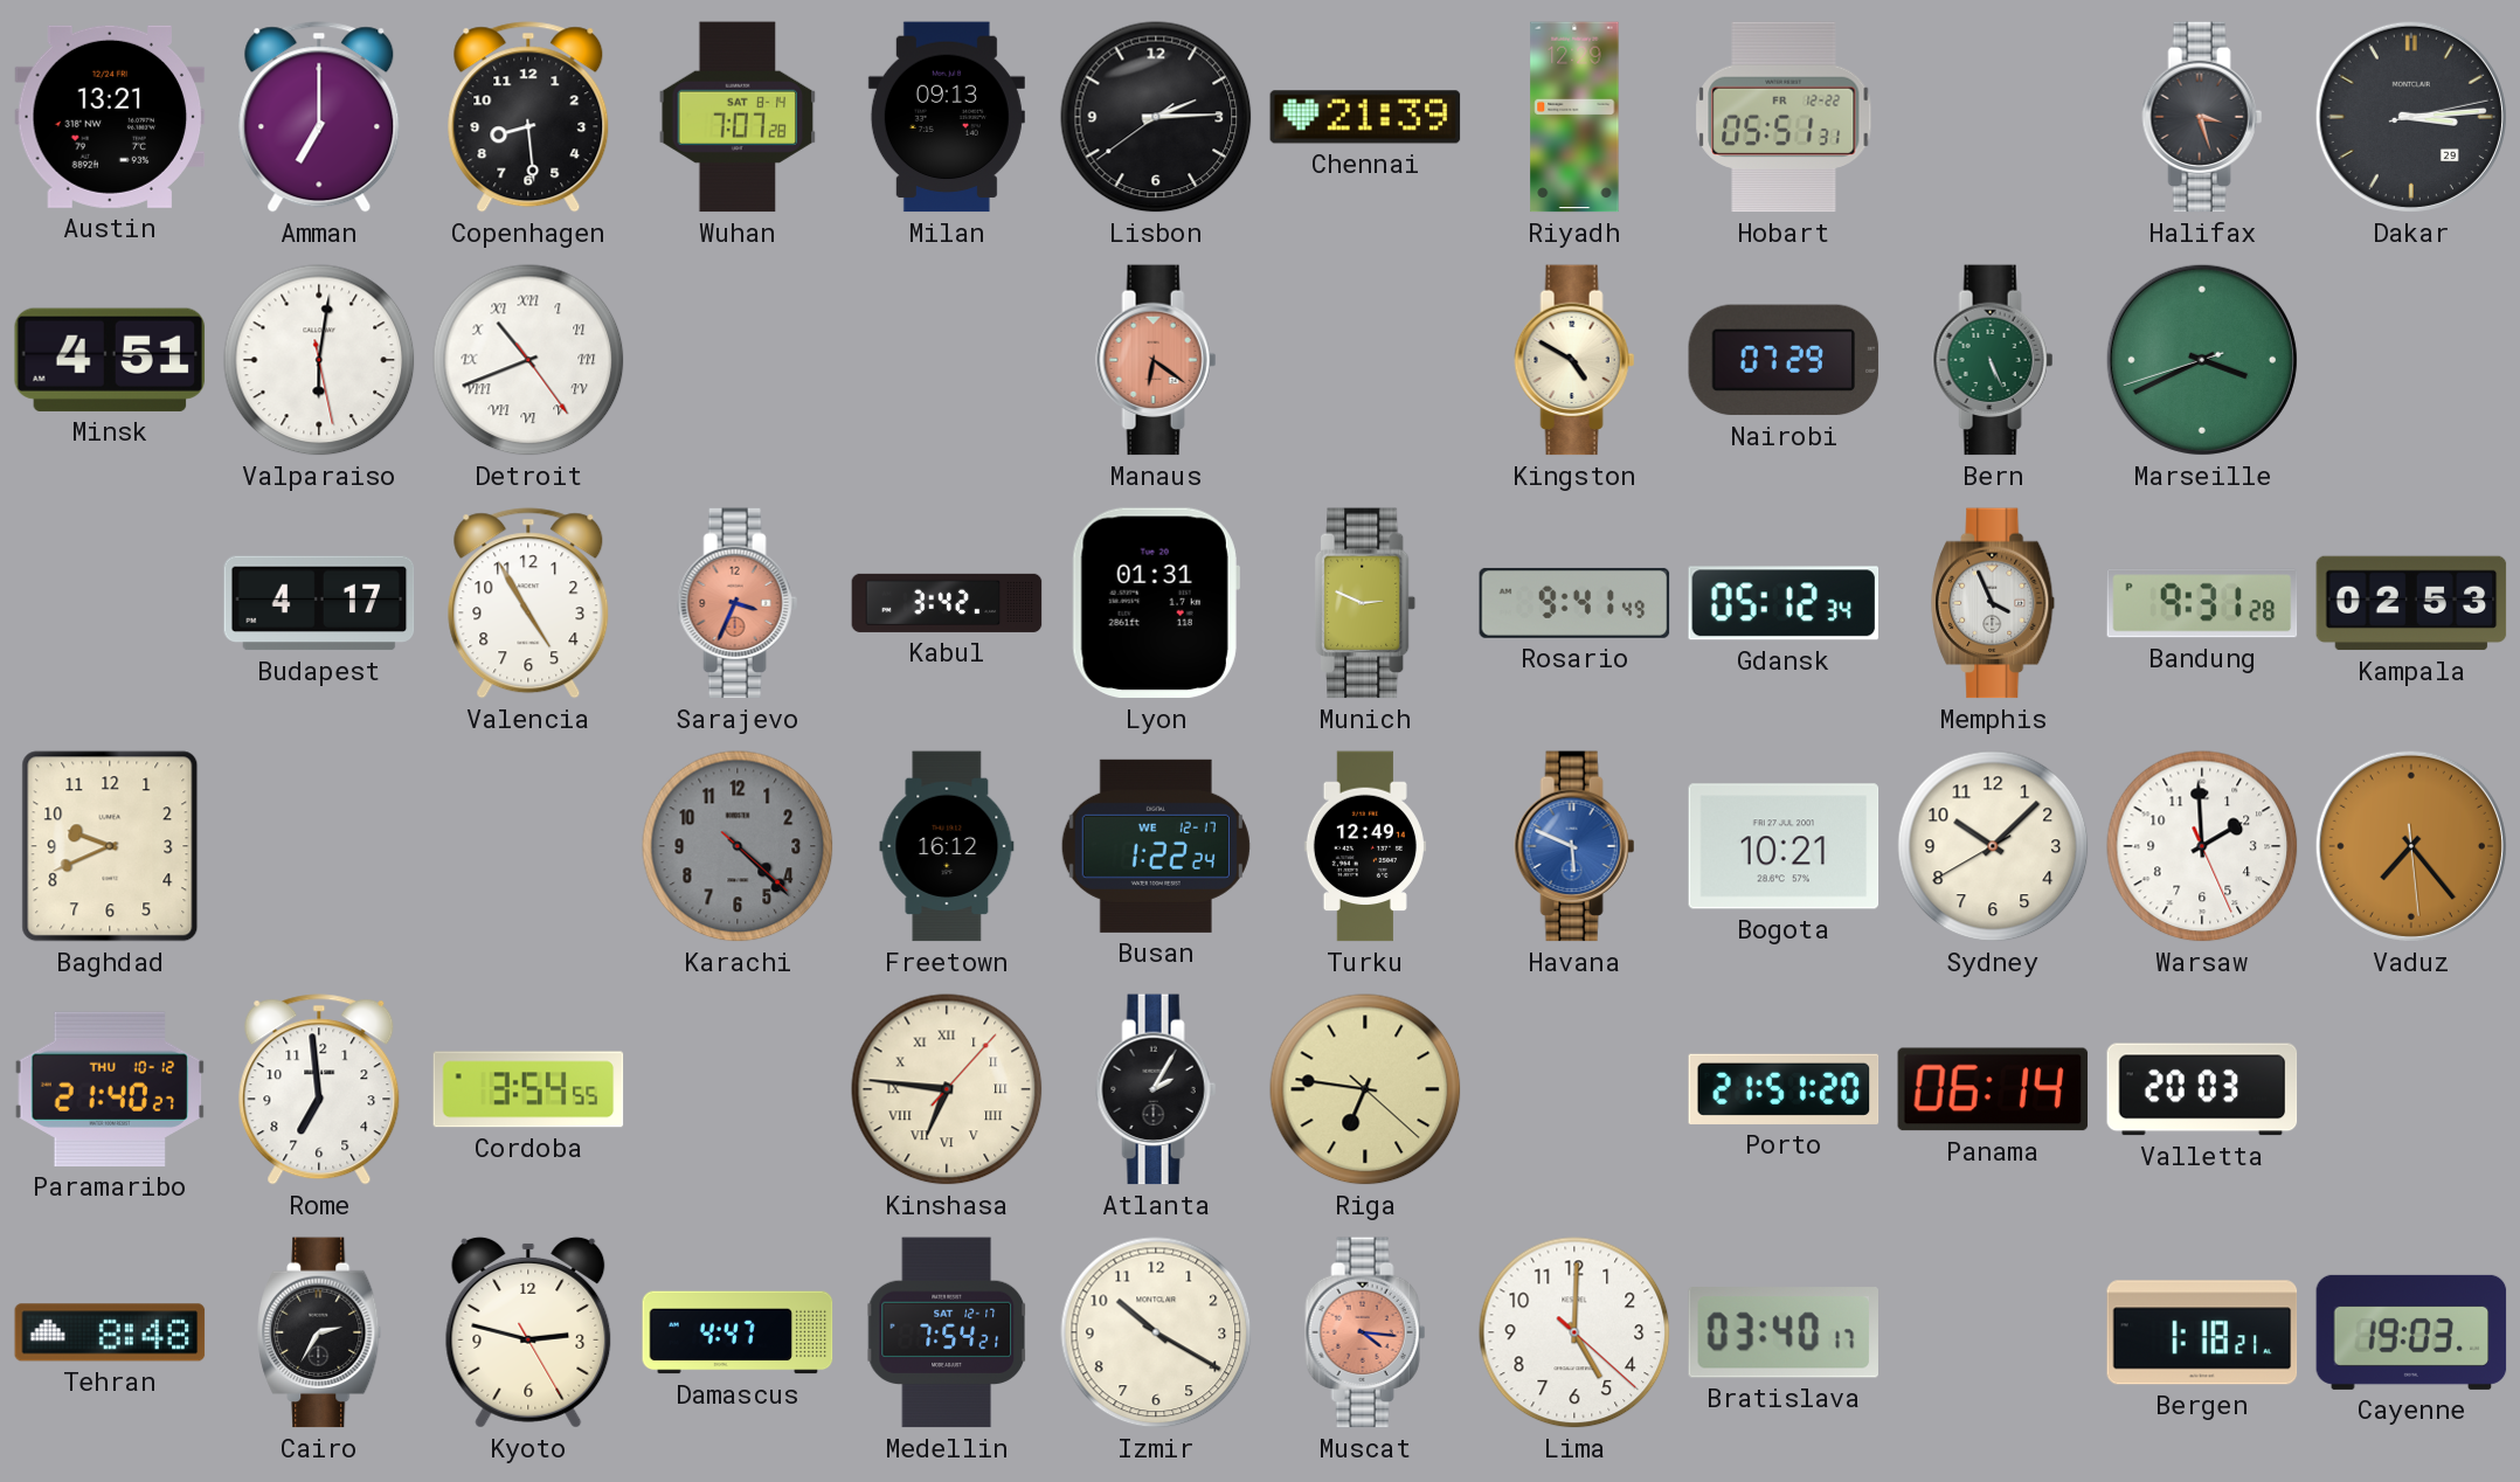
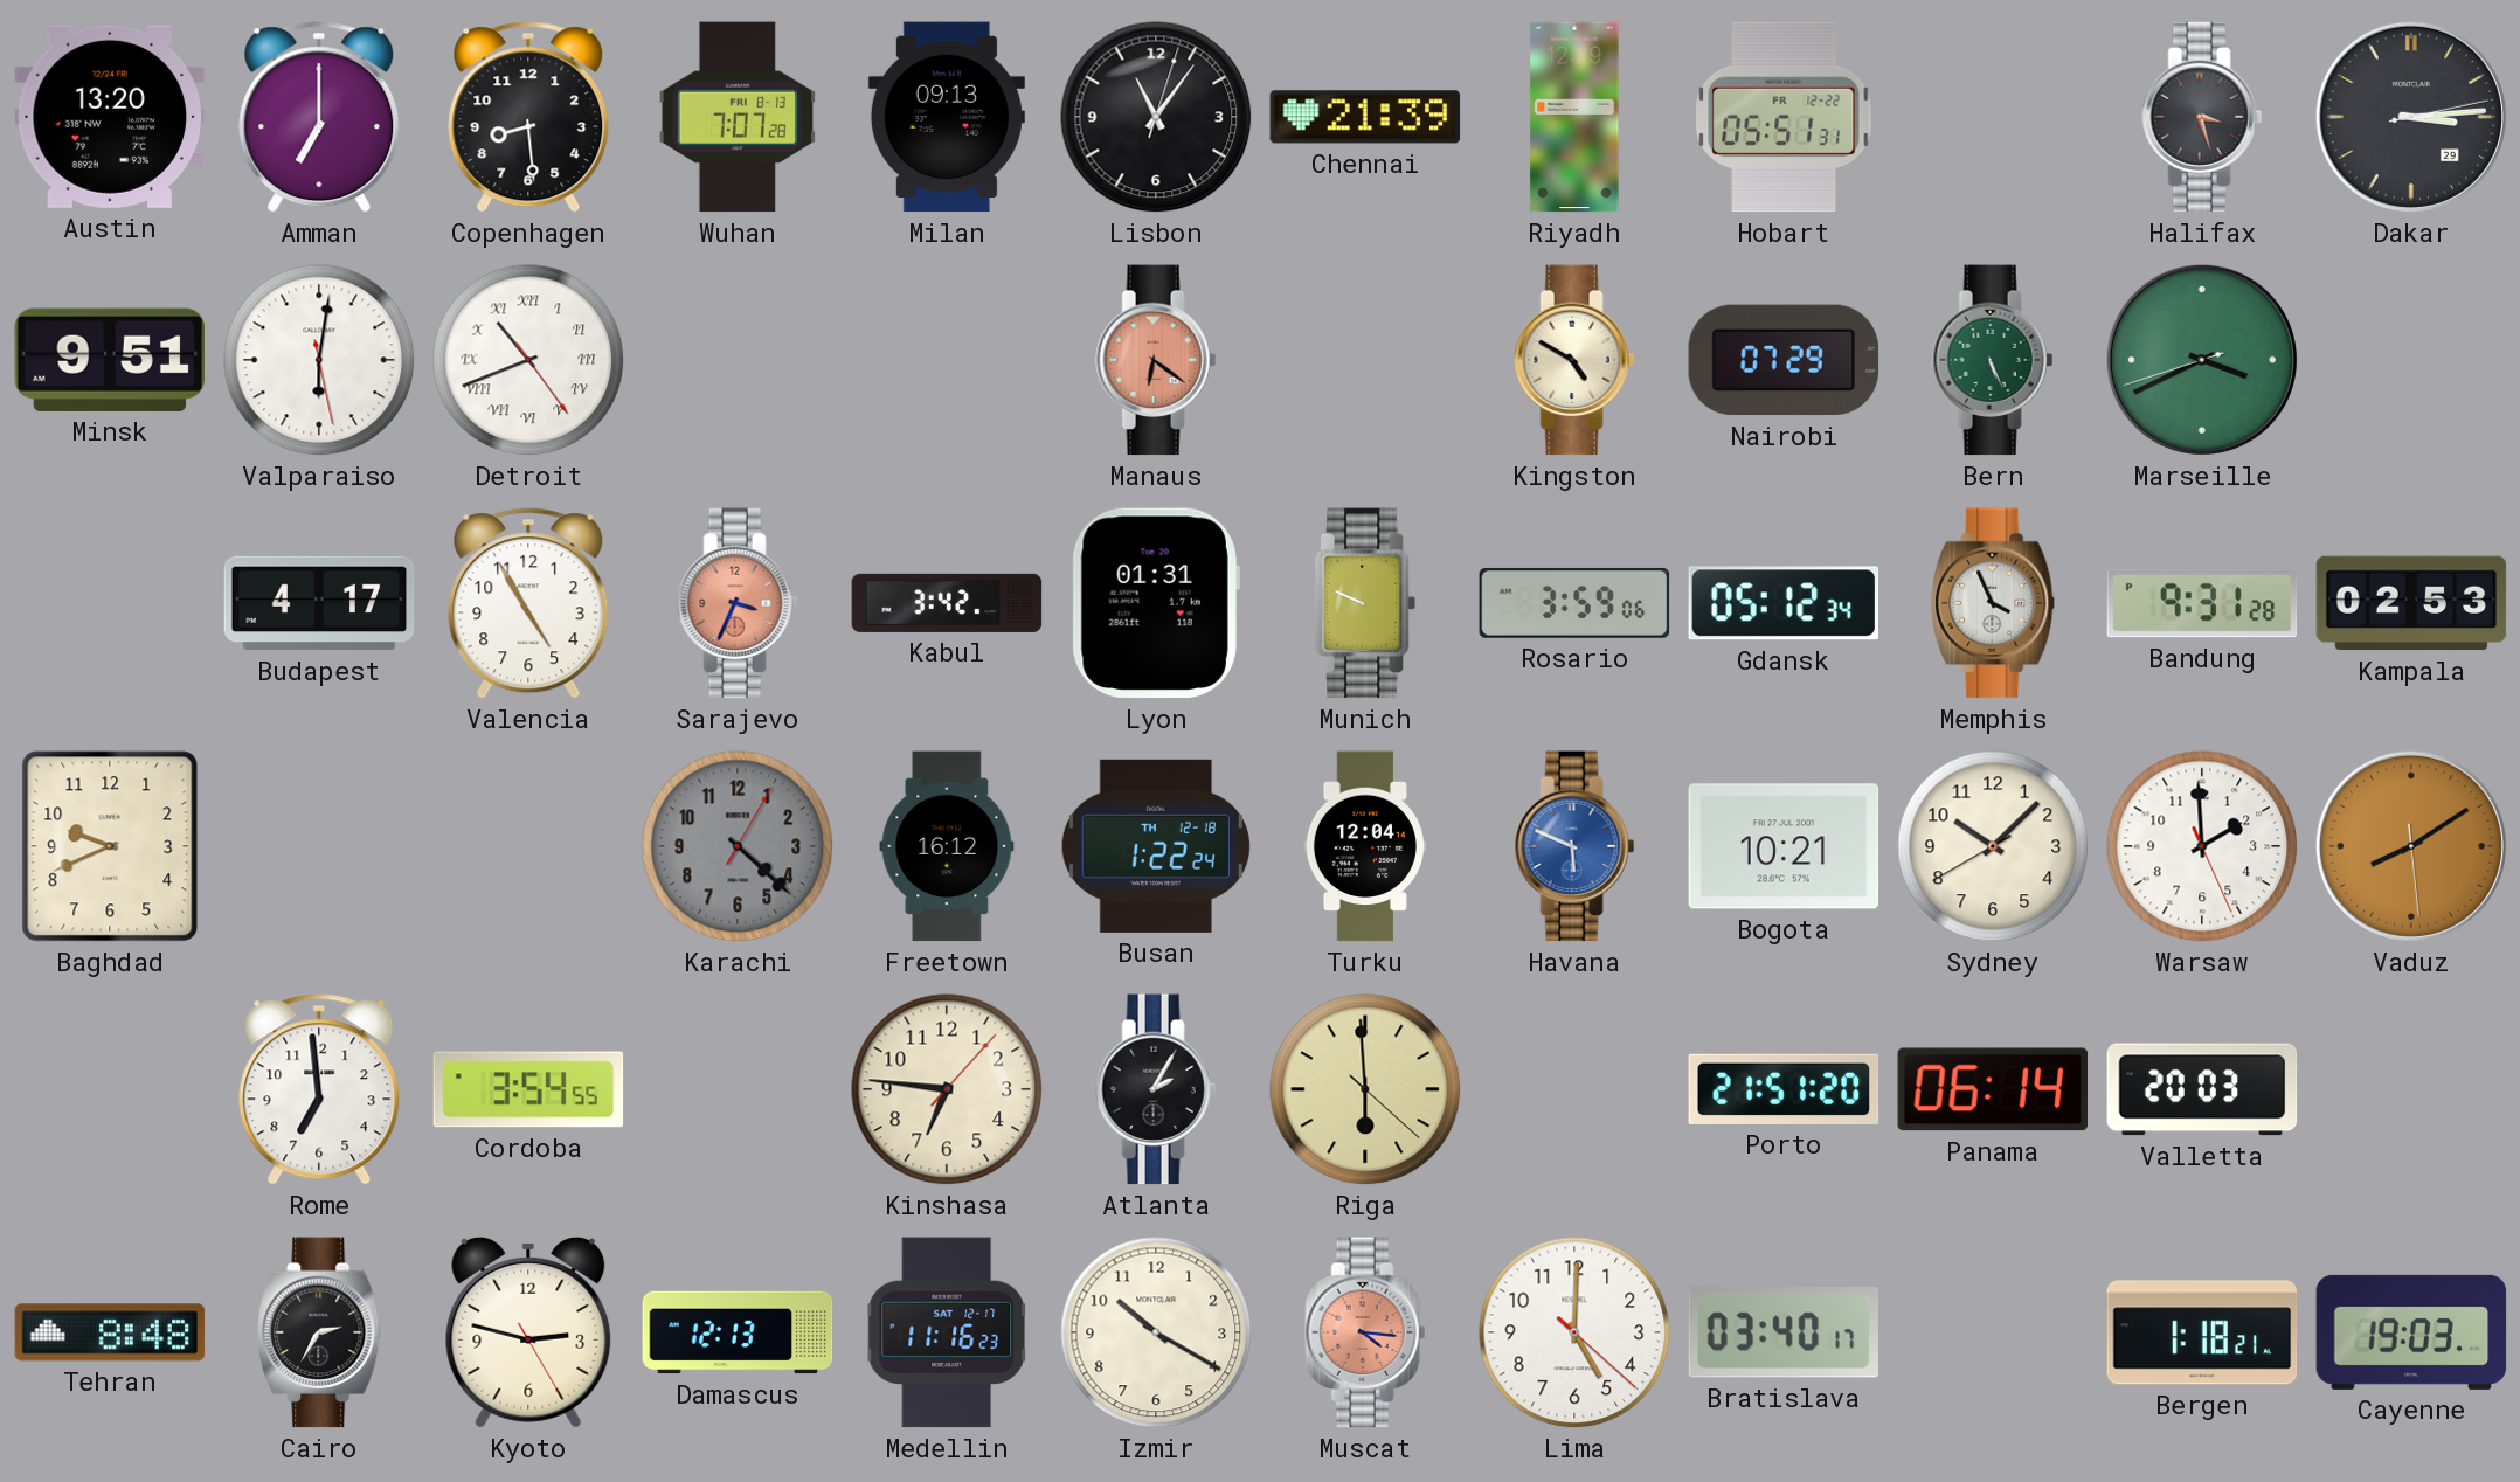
Austin: 13:21 -> 13:20 (110, 117)
Wuhan date: SAT 8-14 -> FRI 8-13 (738, 117)
Lisbon: 2:14 -> 11:06 (1156, 117)
Minsk: 4:51 -> 9:51 (110, 360)
Munich: 2:49 -> 9:49 (1366, 603)
Rosario: 9:41 -> 3:59 (1574, 603)
Karachi: 4:22:22 -> 4:22:05 (738, 846)
Busan date: WE 12-17 -> TH 12-18 (1156, 846)
Turku: 12:49 -> 12:04 (1365, 846)
Vaduz: 7:23 -> 8:09 (2411, 846)
Paramaribo: 21:40 -> none (110, 1089)
Kinshasa numerals: Roman -> Arabic (947, 1089)
Riga: 6:46 -> 5:59 (1365, 1089)
Damascus: 4:47 -> 12:13 (738, 1332)
Medellin: 7:54 -> 11:16 (947, 1332)
